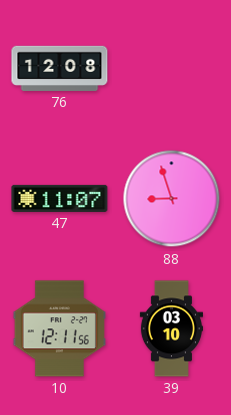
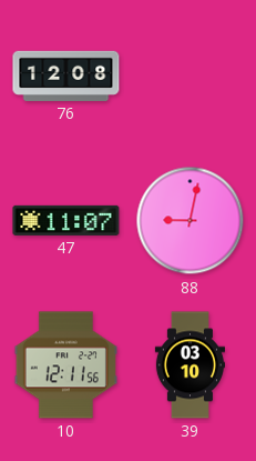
88: 8:57 -> 9:02 (191, 221)
